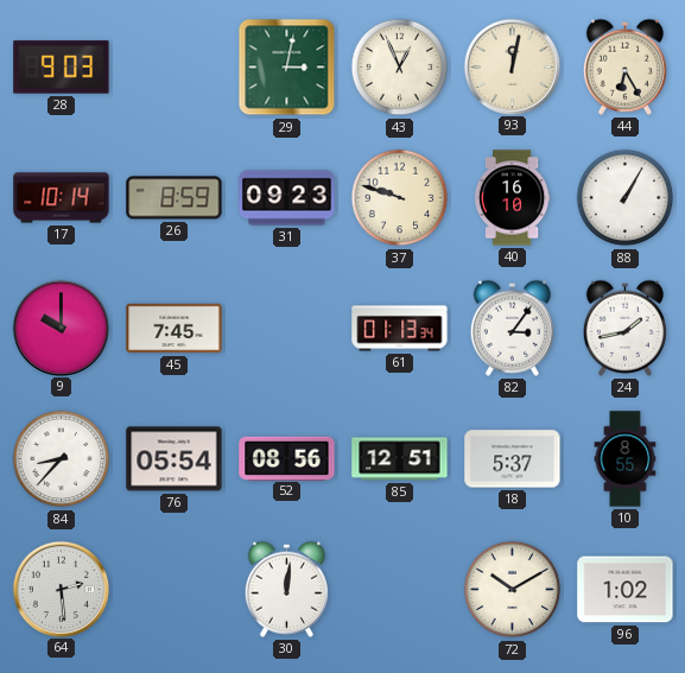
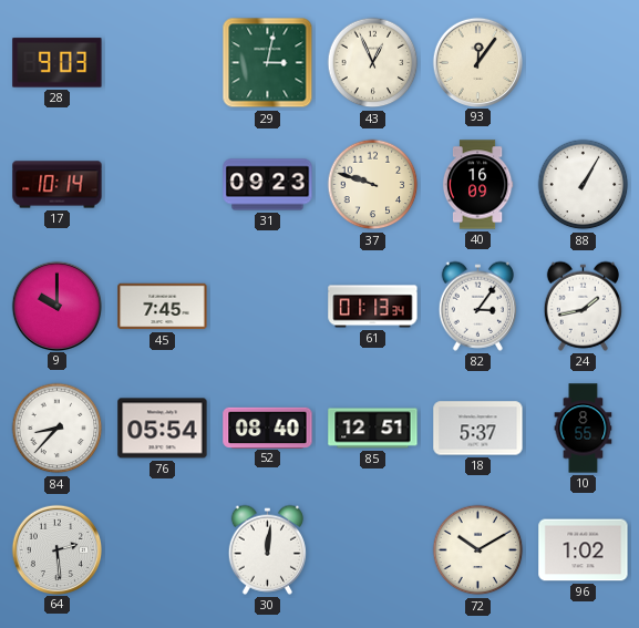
93: 12:02 -> 12:06 (477, 62)
44: 6:25 -> none (624, 66)
26: 8:59 -> none (175, 198)
40: 16:10 -> 16:09 (477, 185)
52: 08:56 -> 08:40 (268, 428)
